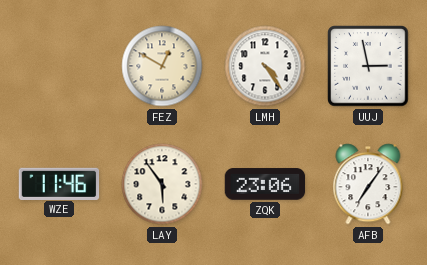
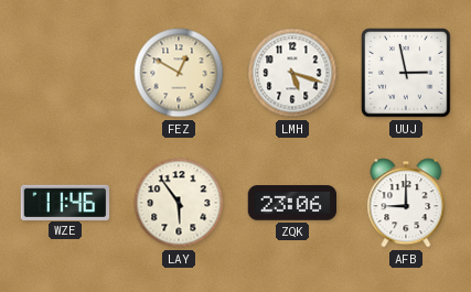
LMH: 4:24 -> 5:18 (292, 73)
AFB: 7:06 -> 9:00 (406, 203)
